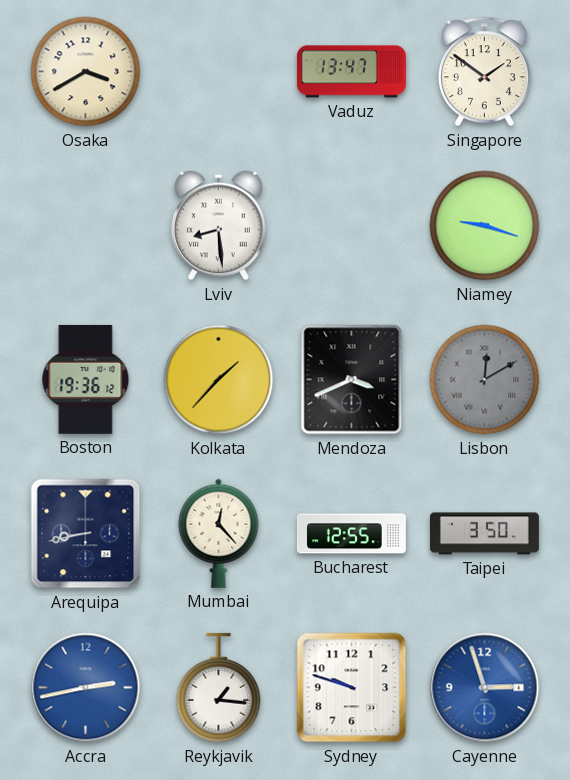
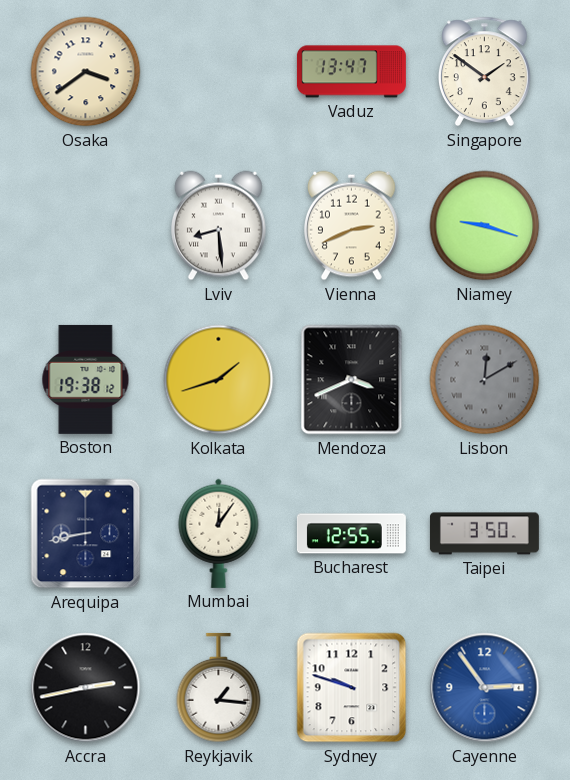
Osaka: 3:40 -> 3:39 (86, 72)
Vienna: none -> 2:41 (352, 226)
Boston: 19:36 -> 19:38 (86, 379)
Kolkata: 1:37 -> 1:42 (219, 380)
Mumbai: 12:23 -> 12:06 (219, 533)
Accra dial: blue -> black (86, 688)
Cayenne: 2:57 -> 2:54 (485, 688)
